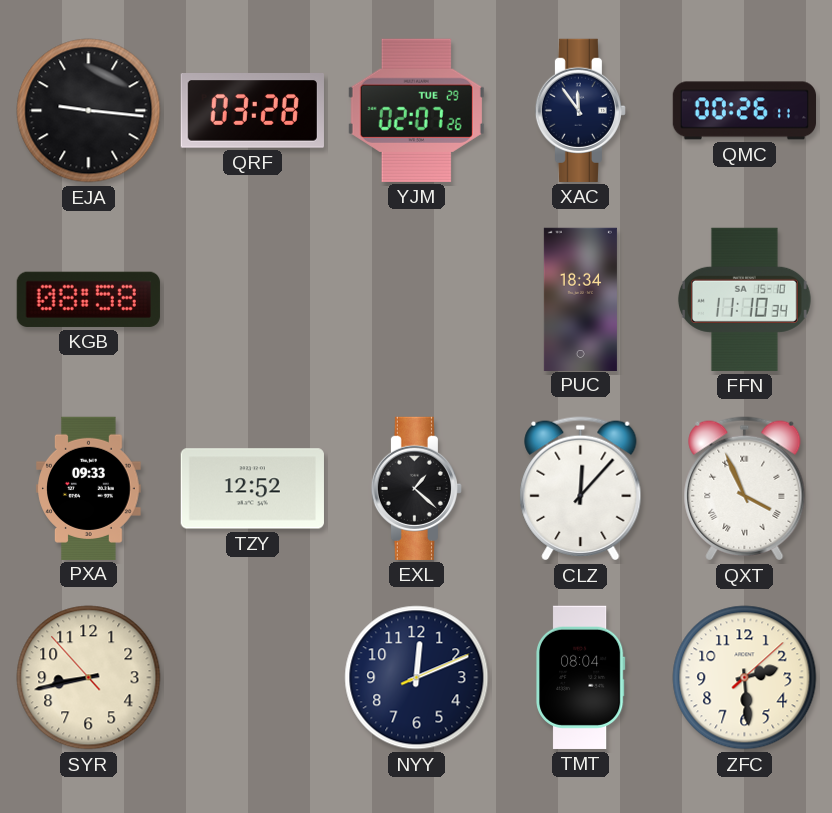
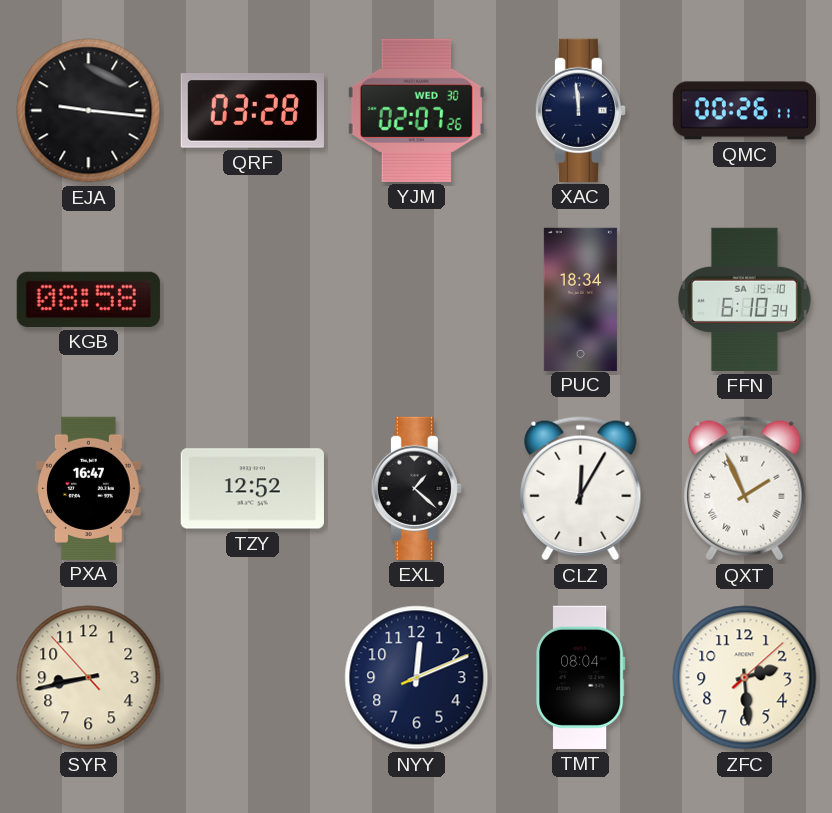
YJM date: TUE 29 -> WED 30 (416, 110)
XAC: 11:54 -> 11:59 (580, 110)
FFN: 11:10 -> 6:10 (744, 299)
PXA: 09:33 -> 16:47 (89, 488)
CLZ: 12:07 -> 12:05 (581, 489)
QXT: 3:56 -> 1:56 (745, 489)
